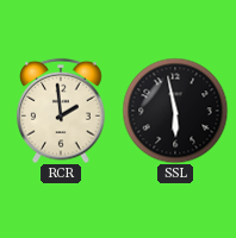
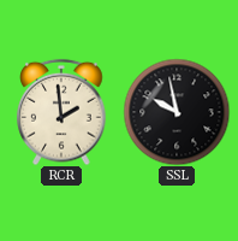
SSL: 5:58 -> 9:58 (177, 112)
